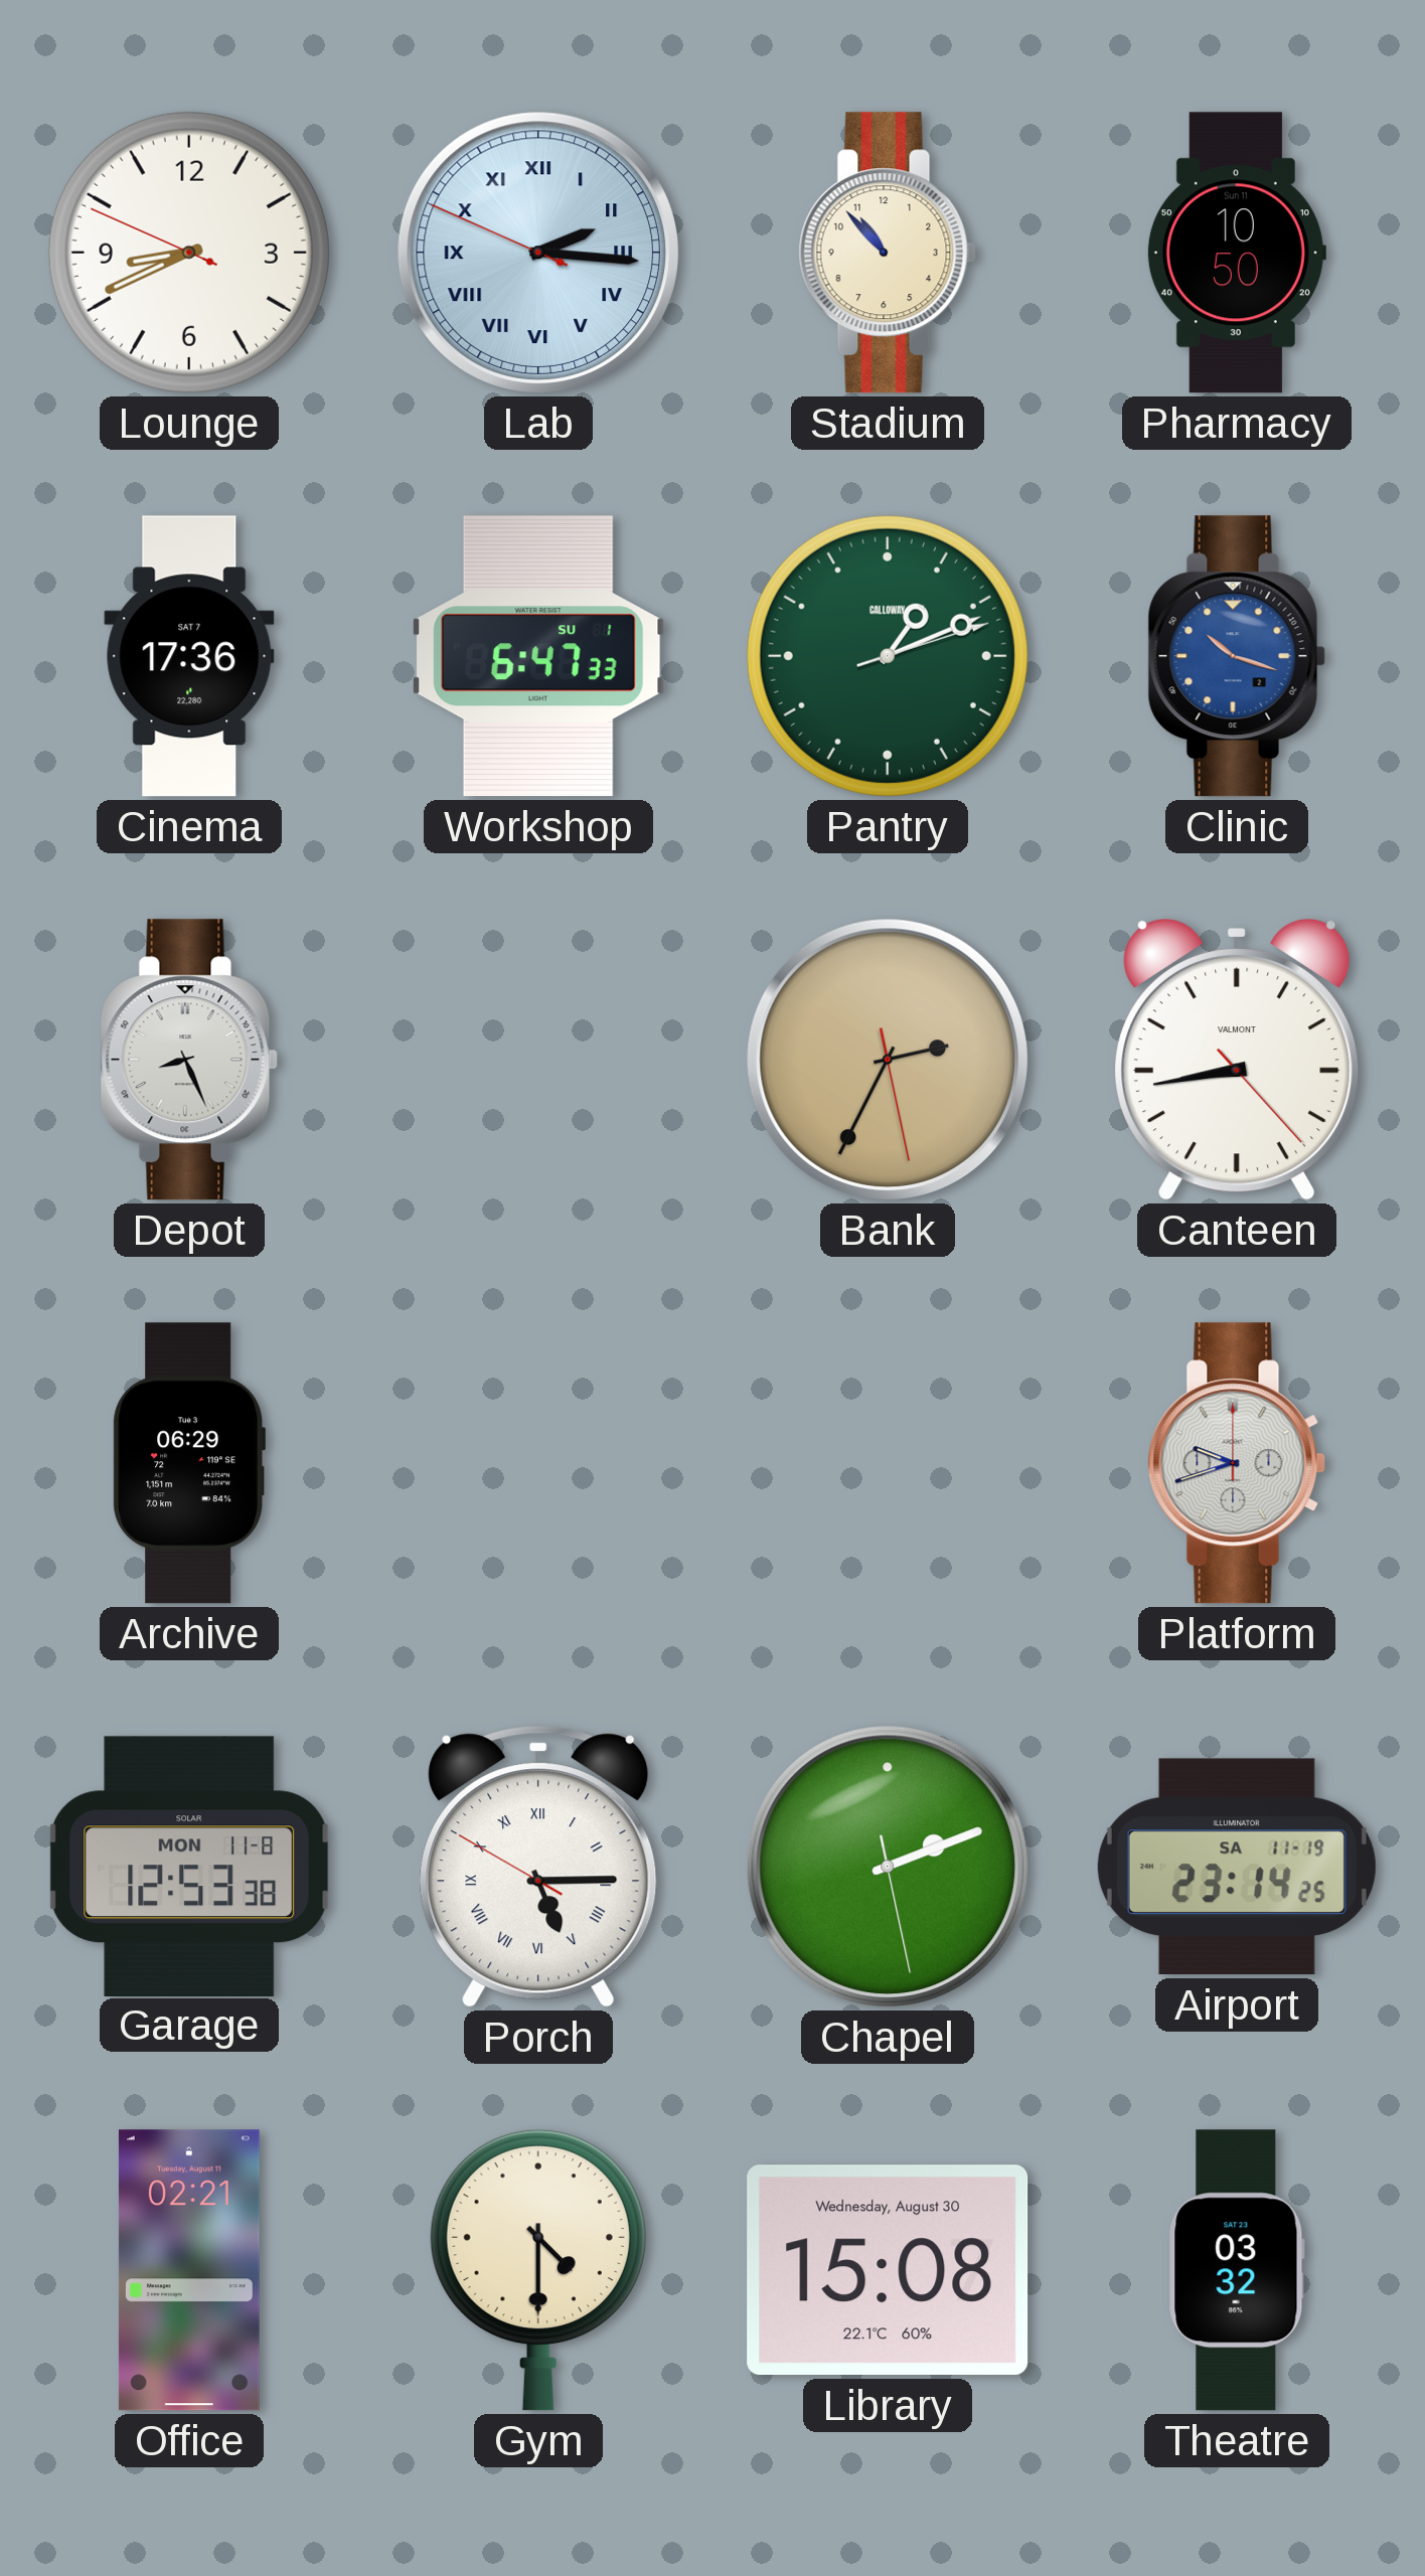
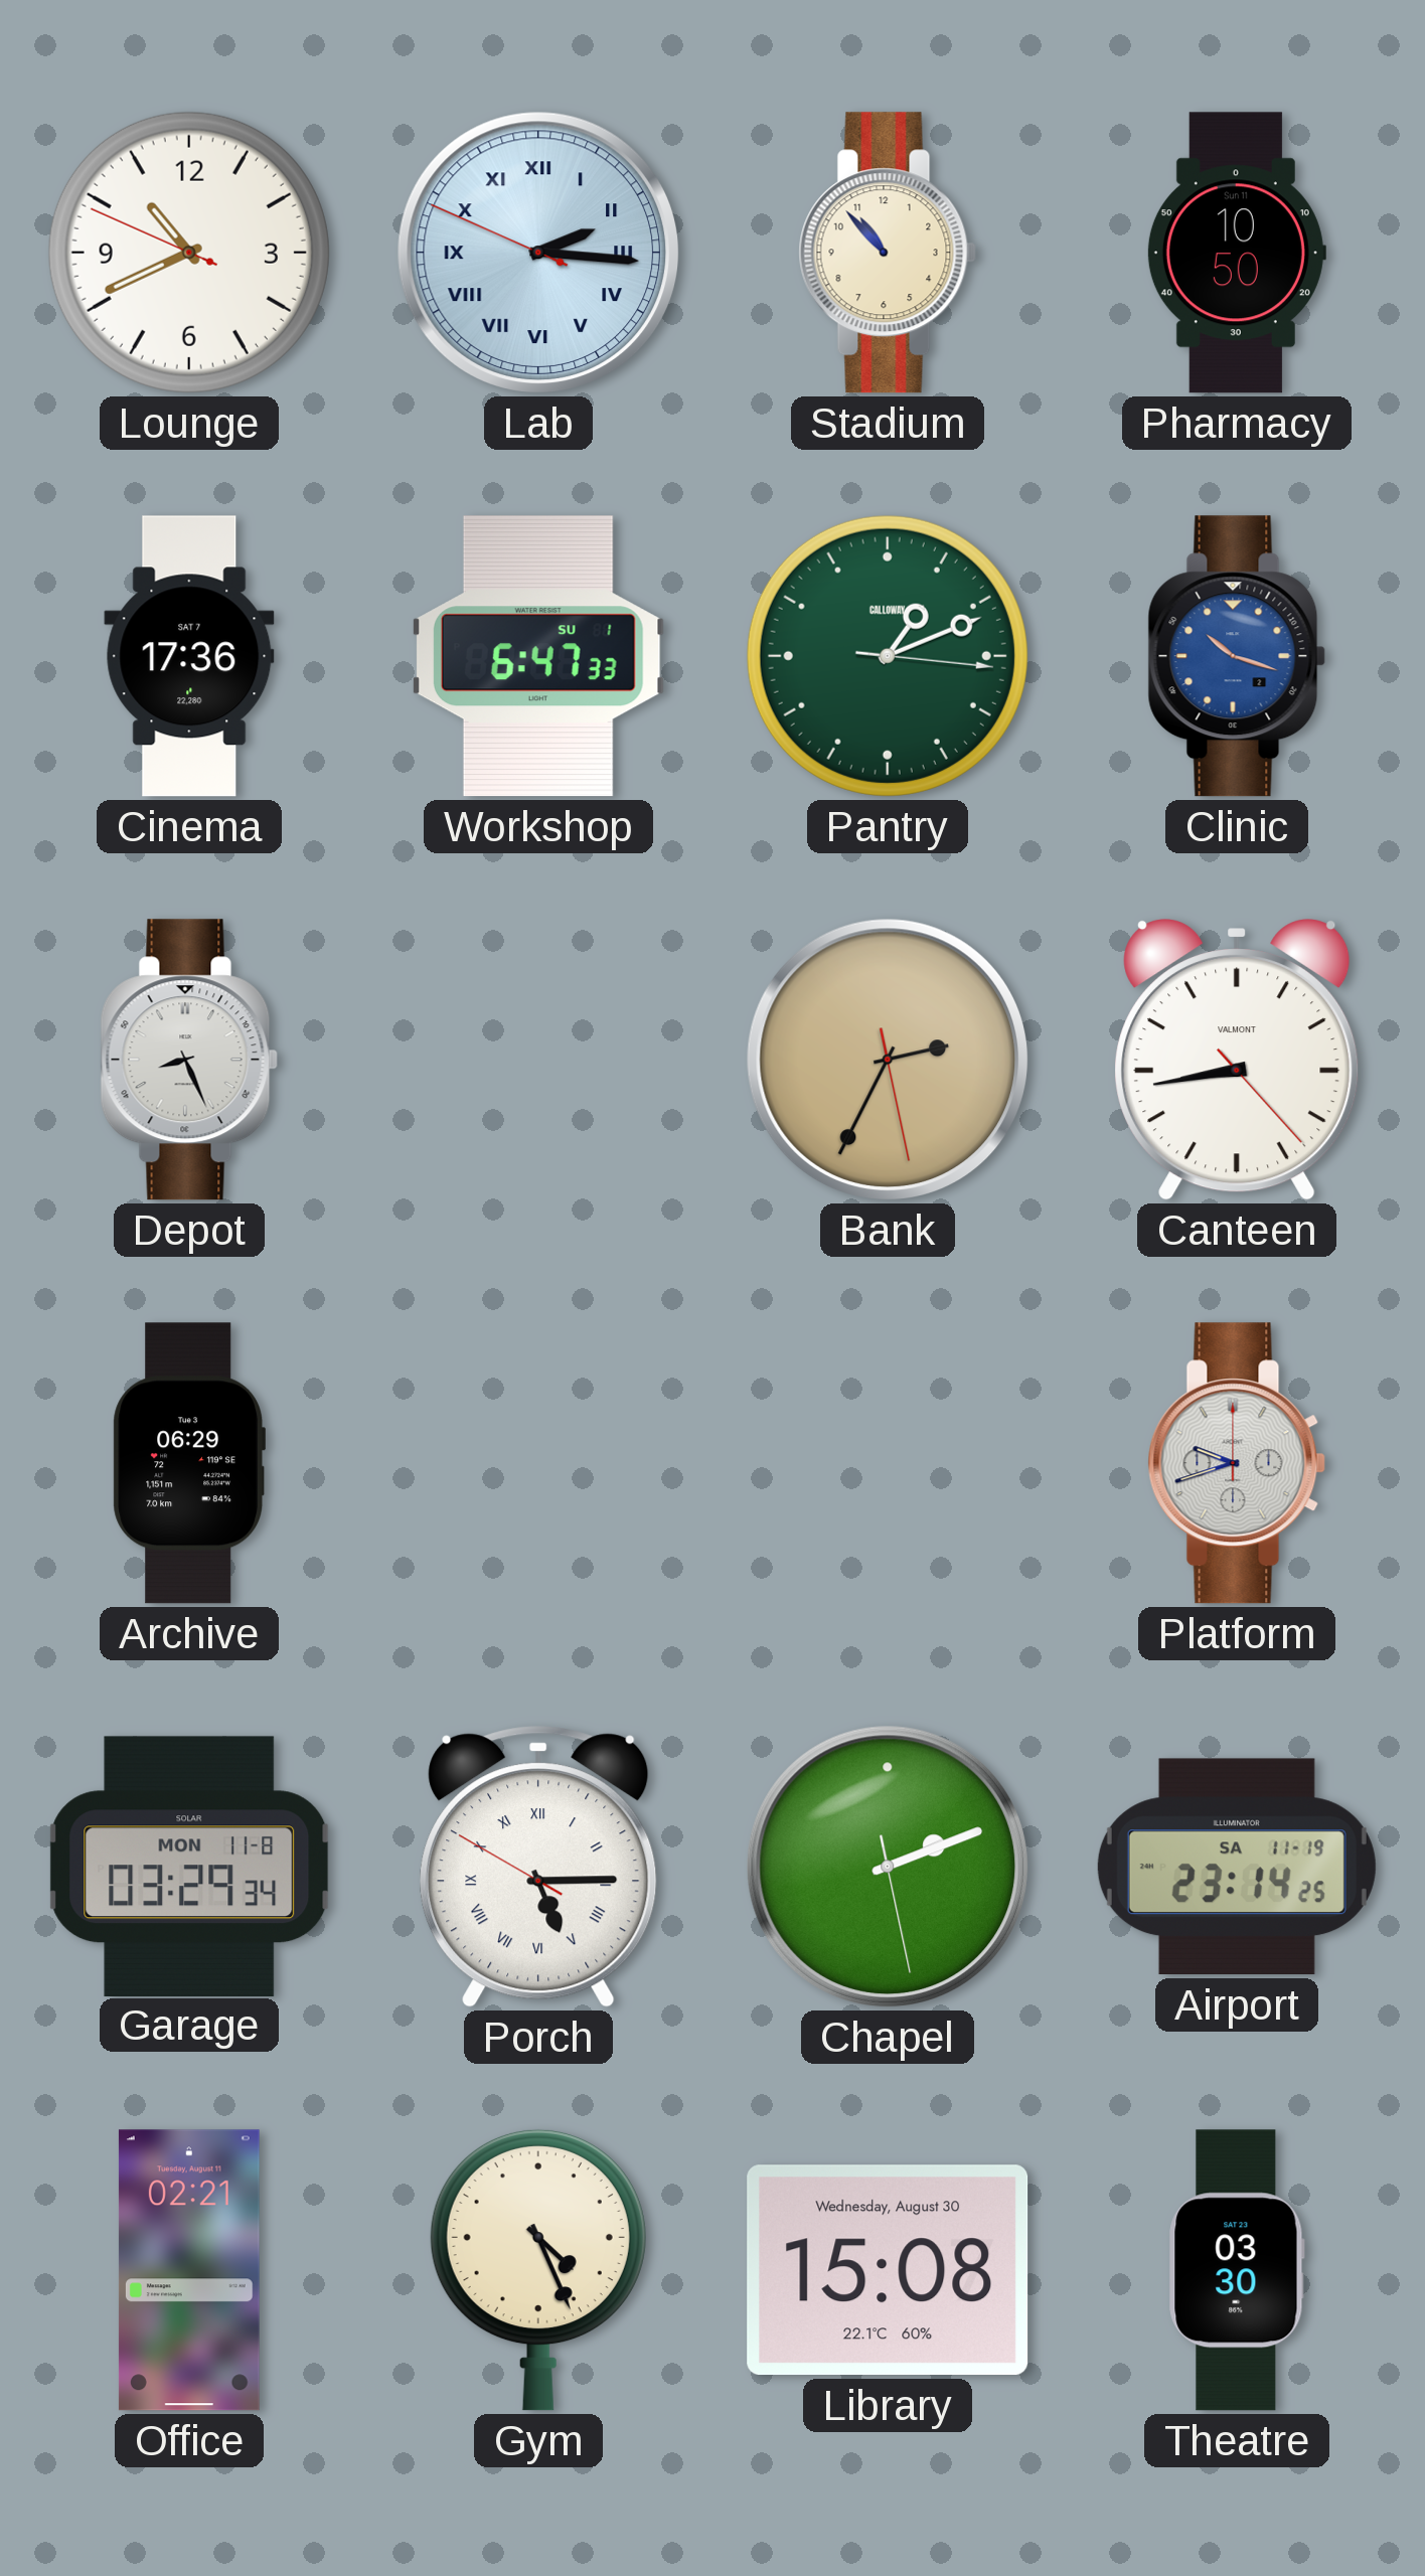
Lounge: 8:40 -> 10:40 (189, 253)
Pantry: 1:11:12 -> 1:11:16 (888, 656)
Garage: 12:53 -> 03:29 (189, 1866)
Gym: 4:30 -> 4:26 (538, 2270)
Theatre: 03:32 -> 03:30 (1237, 2270)
